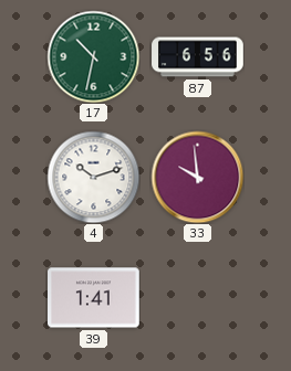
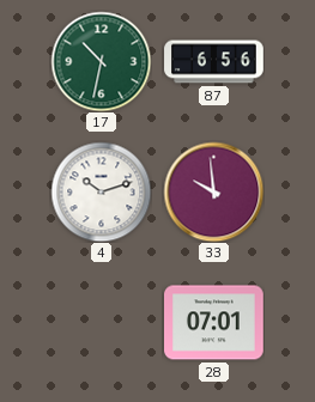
39: 1:41 -> none (94, 298)
28: none -> 07:01 (214, 323)
